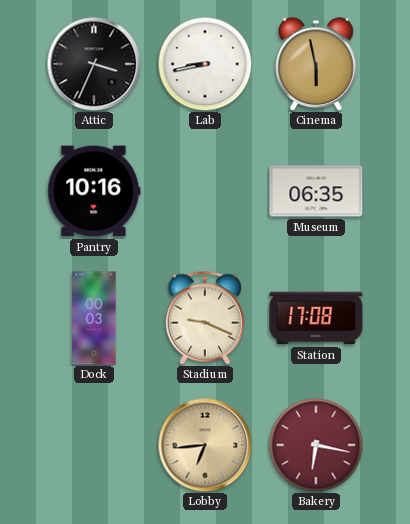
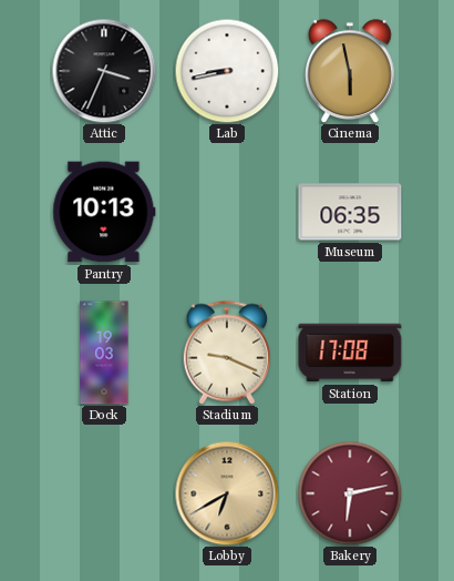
Pantry: 10:16 -> 10:13 (104, 212)
Dock: 00:03 -> 19:03 (104, 353)
Lobby: 6:44 -> 6:40 (227, 493)
Bakery: 6:17 -> 6:13 (350, 493)
